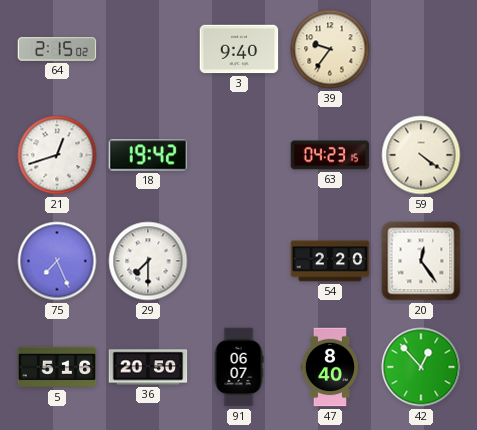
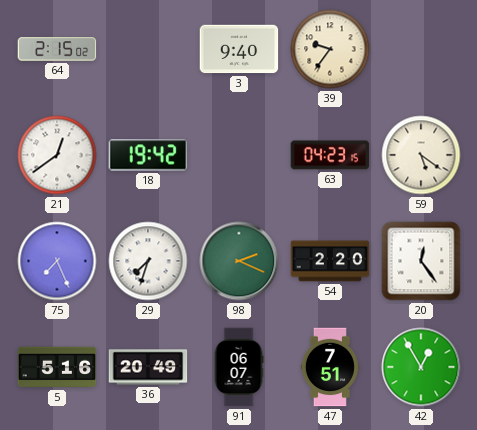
21: 12:42 -> 12:39 (57, 155)
59: 4:21 -> 5:21 (421, 155)
29: 7:30 -> 7:33 (148, 261)
98: none -> 2:19 (239, 261)
36: 20:50 -> 20:49 (148, 367)
47: 8:40 -> 7:51 (330, 367)
42: 12:53 -> 12:55 (421, 367)
